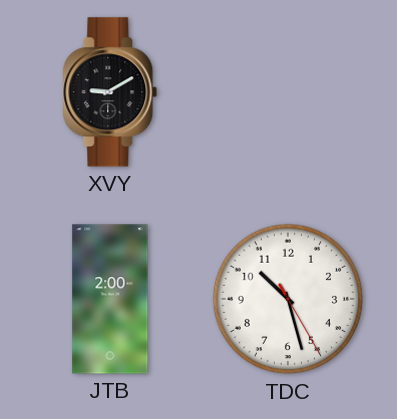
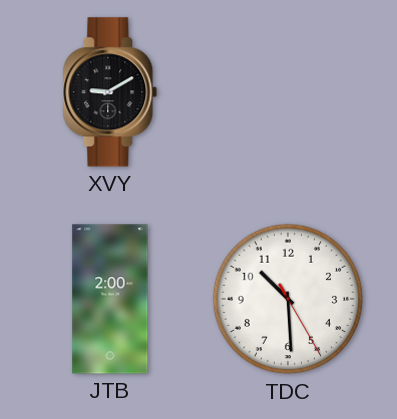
TDC: 10:27 -> 10:29 (288, 299)
